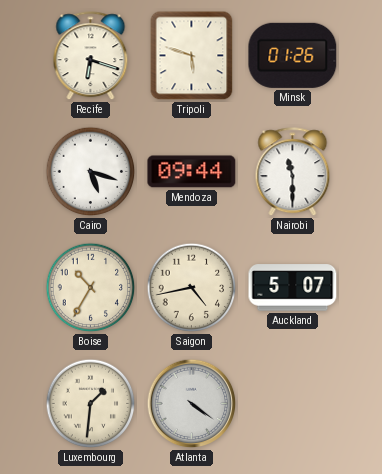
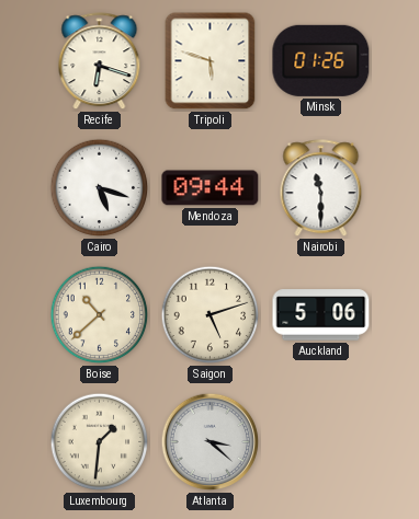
Boise: 10:35 -> 10:38 (100, 315)
Saigon: 4:43 -> 5:12 (211, 315)
Auckland: 5:07 -> 5:06 (321, 315)
Atlanta: 4:21 -> 3:22 (211, 442)
